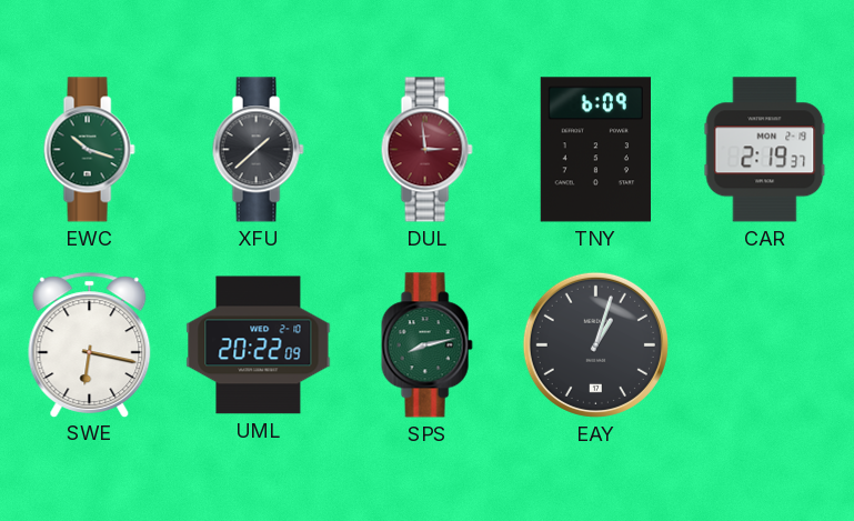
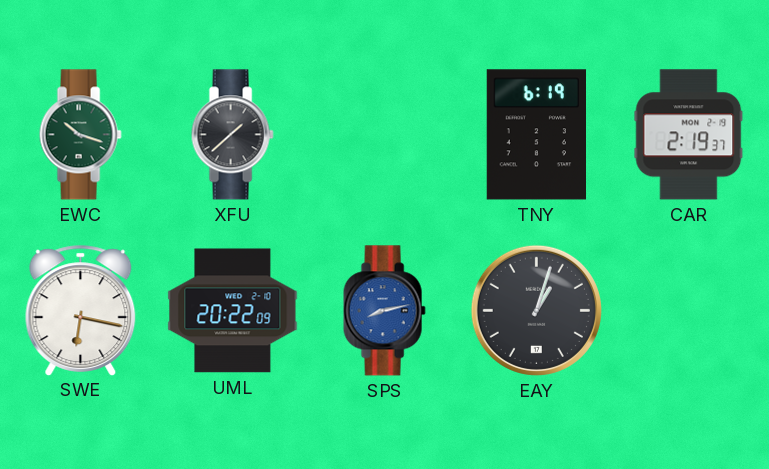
DUL: 2:59 -> none (426, 150)
TNY: 6:09 -> 6:19 (536, 135)
SPS dial: green -> blue (384, 311)
